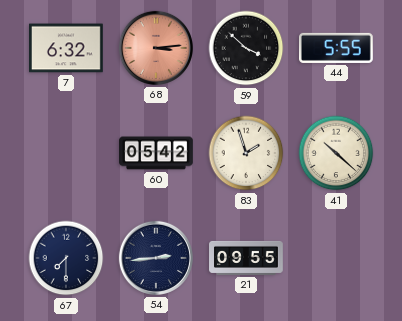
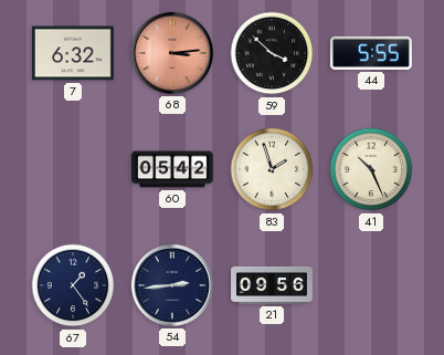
41: 10:22 -> 10:26 (371, 169)
67: 7:30 -> 1:24 (73, 285)
21: 09:55 -> 09:56 (272, 285)
